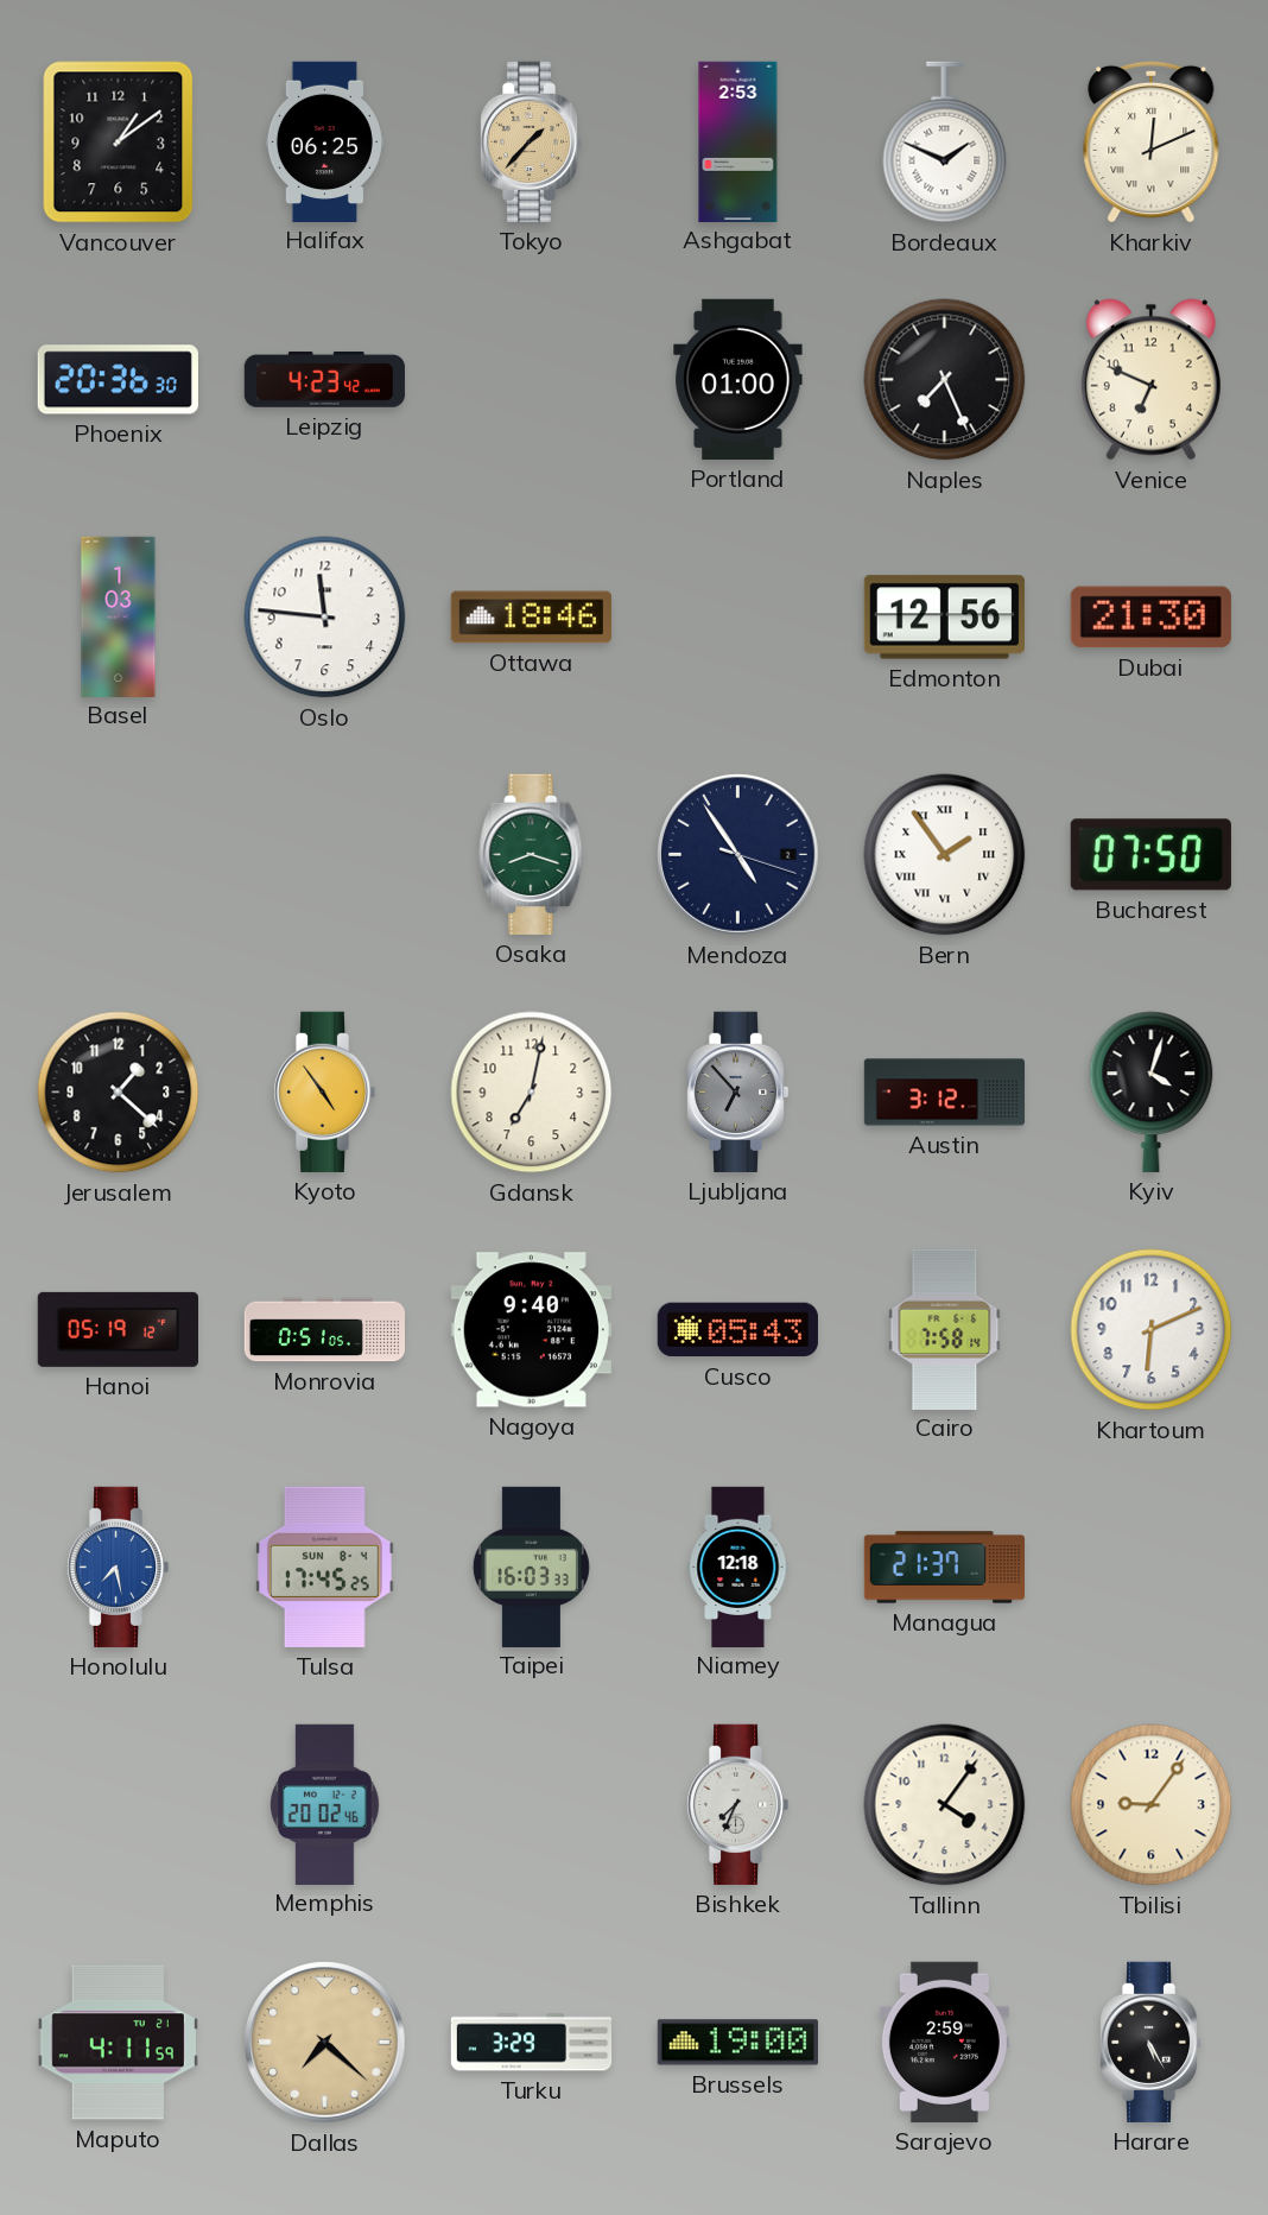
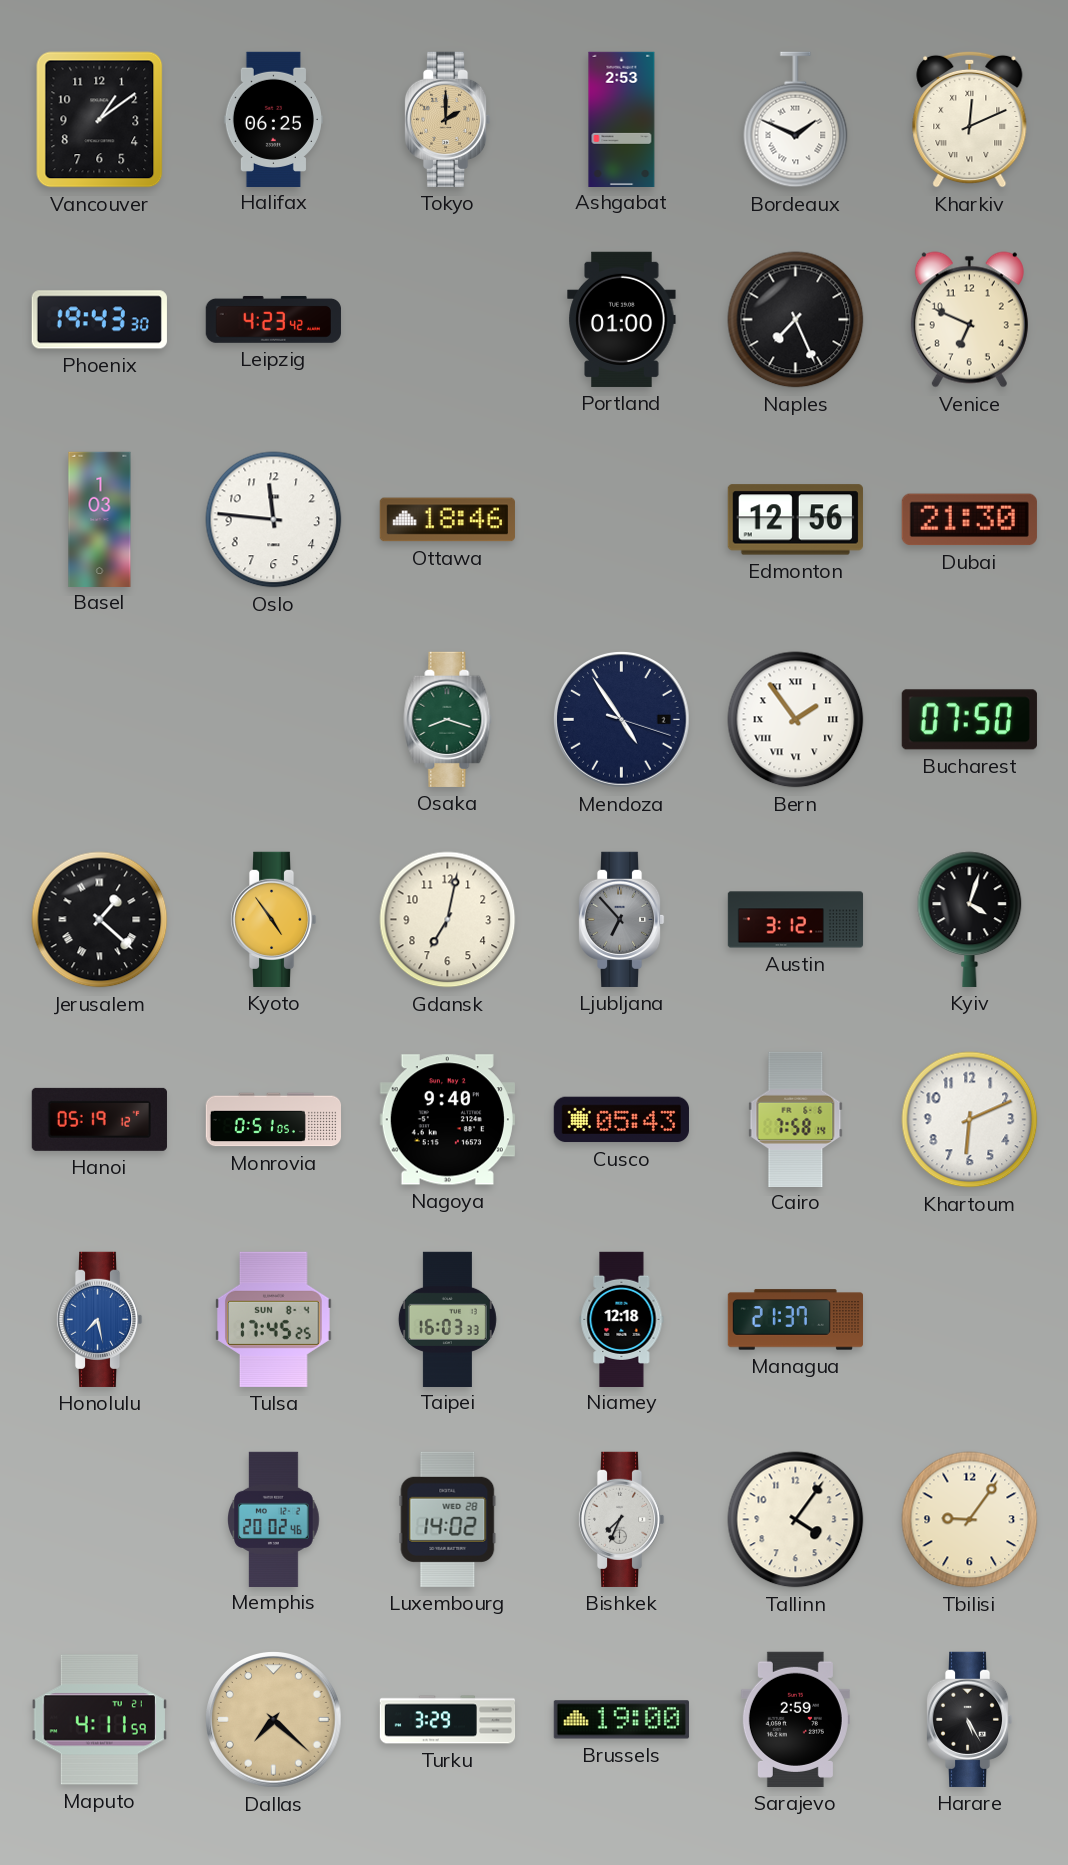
Tokyo: 1:37 -> 2:00 (447, 119)
Phoenix: 20:36 -> 19:43 (99, 320)
Jerusalem numerals: Arabic -> Roman (100, 920)
Luxembourg: none -> 14:02 (448, 1519)
